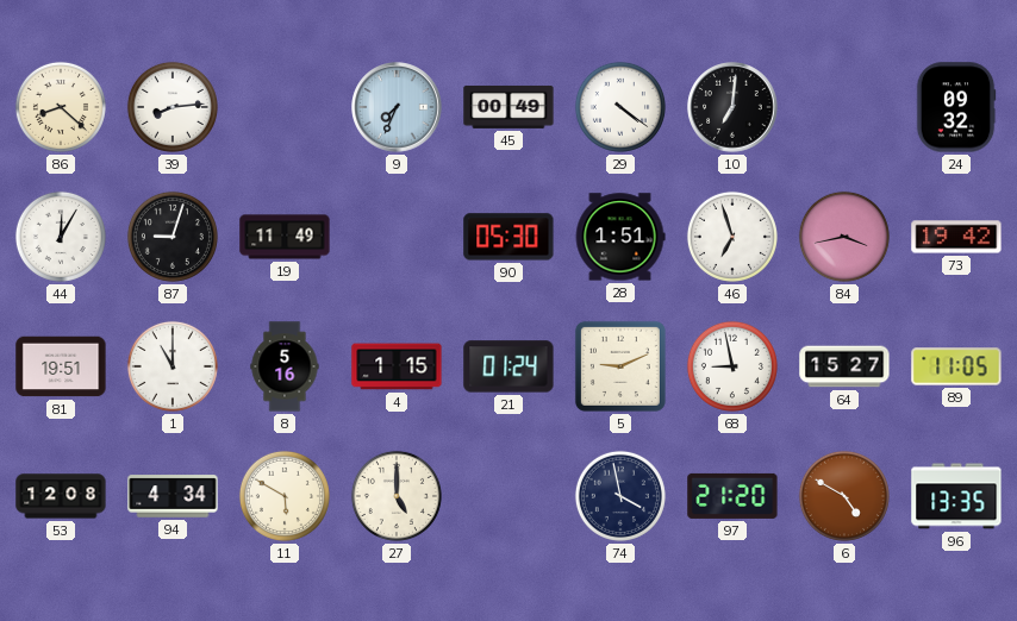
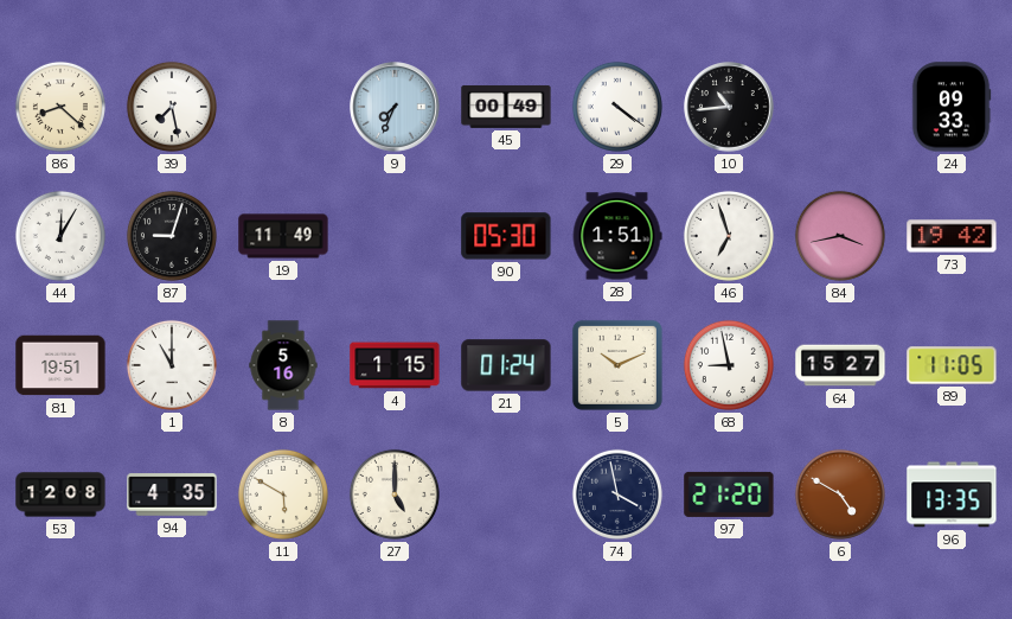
39: 8:14 -> 7:28 (172, 107)
10: 7:01 -> 10:44 (729, 107)
24: 09:32 -> 09:33 (952, 107)
5: 9:11 -> 10:11 (617, 365)
94: 4:34 -> 4:35 (172, 494)
